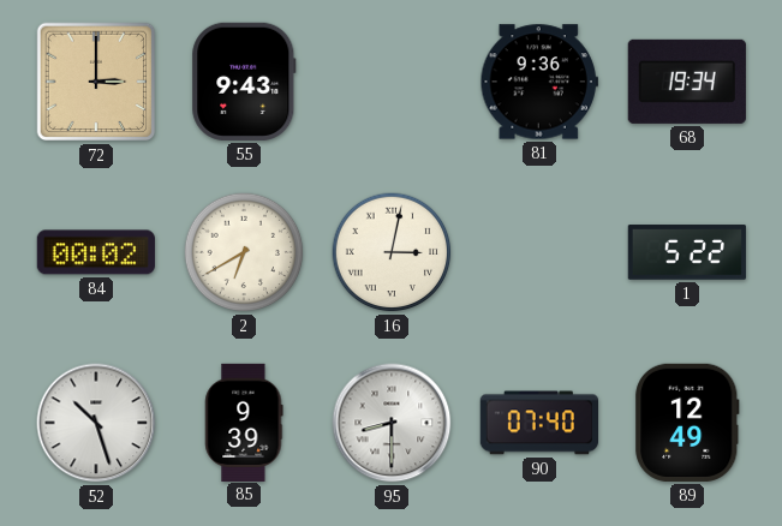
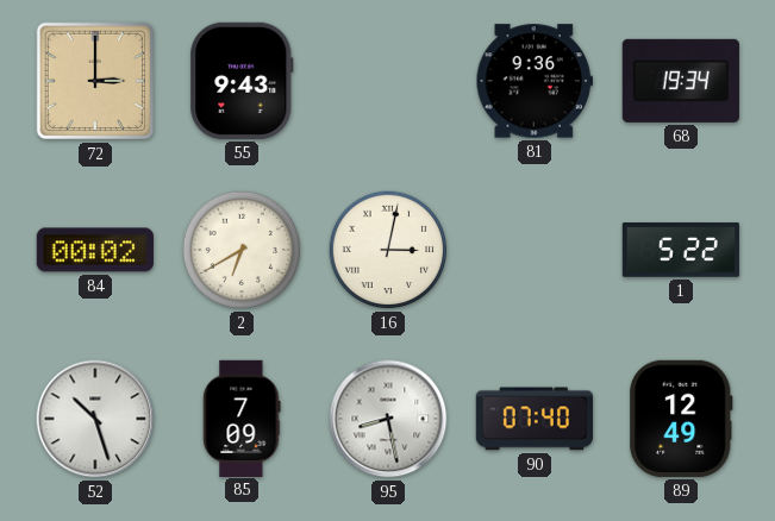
85: 9:39 -> 7:09 (242, 418)
95: 8:30 -> 8:28 (388, 419)
